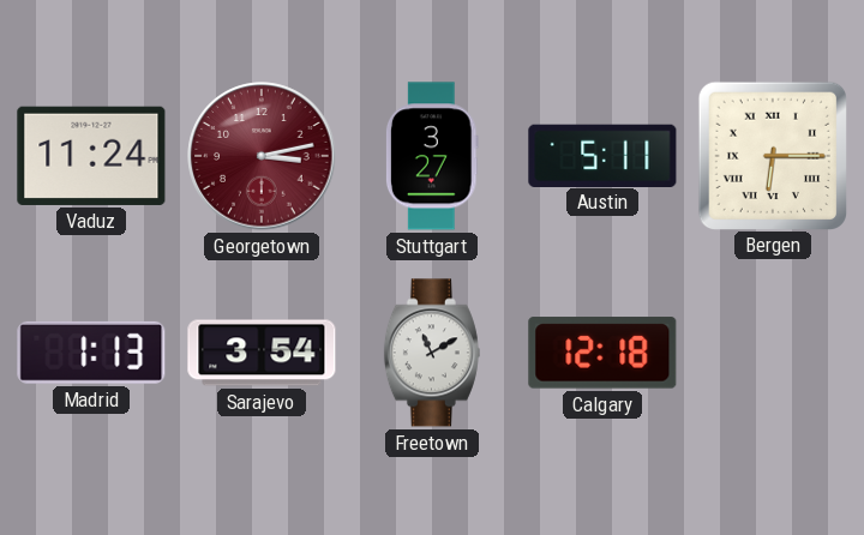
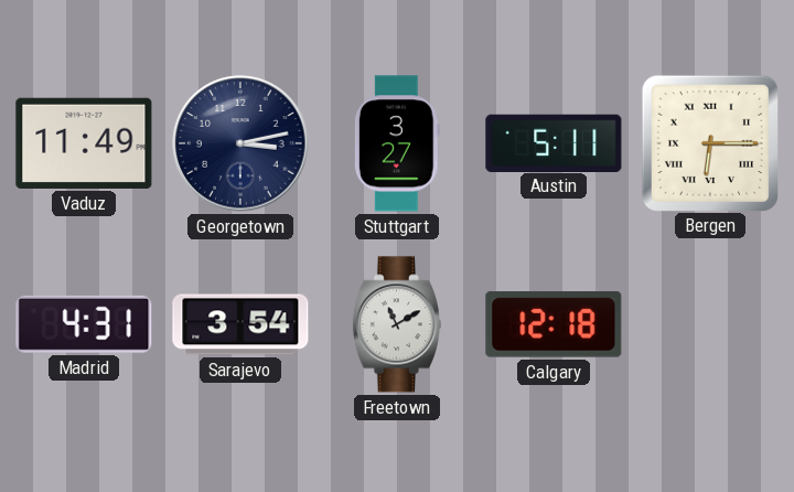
Vaduz: 11:24 -> 11:49 (84, 143)
Georgetown dial: burgundy -> navy (240, 143)
Madrid: 1:13 -> 4:31 (84, 324)
